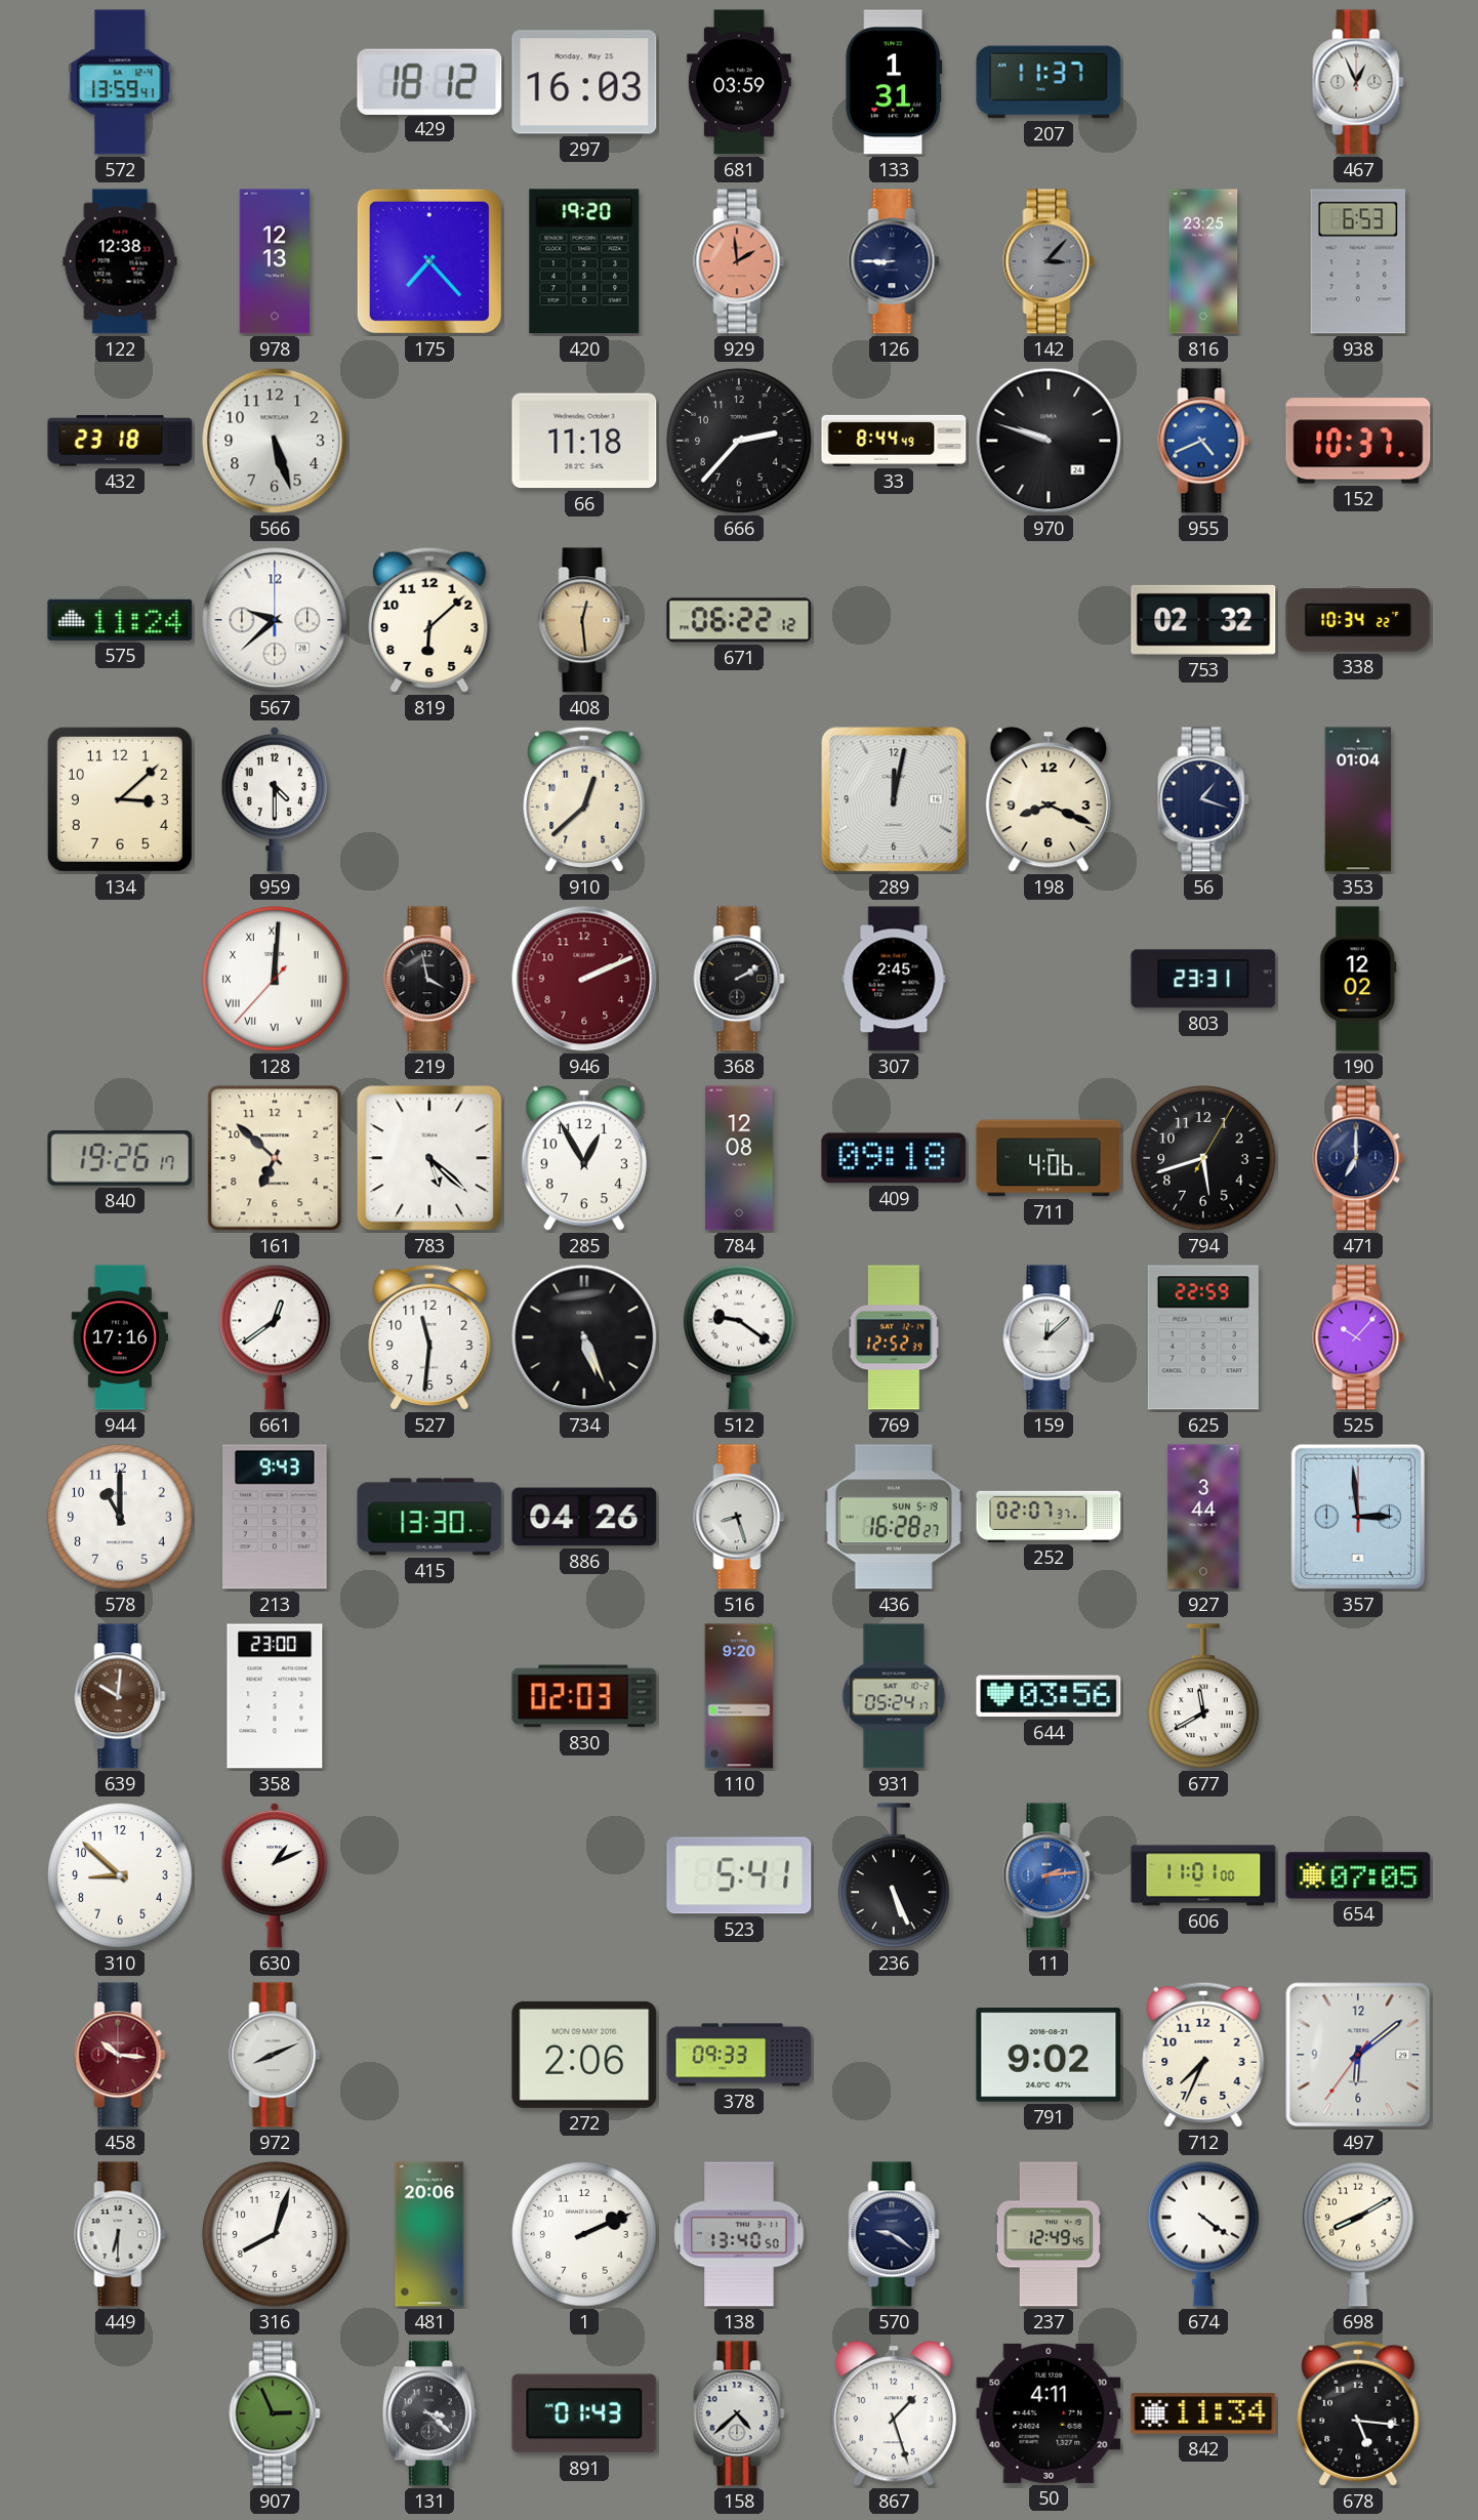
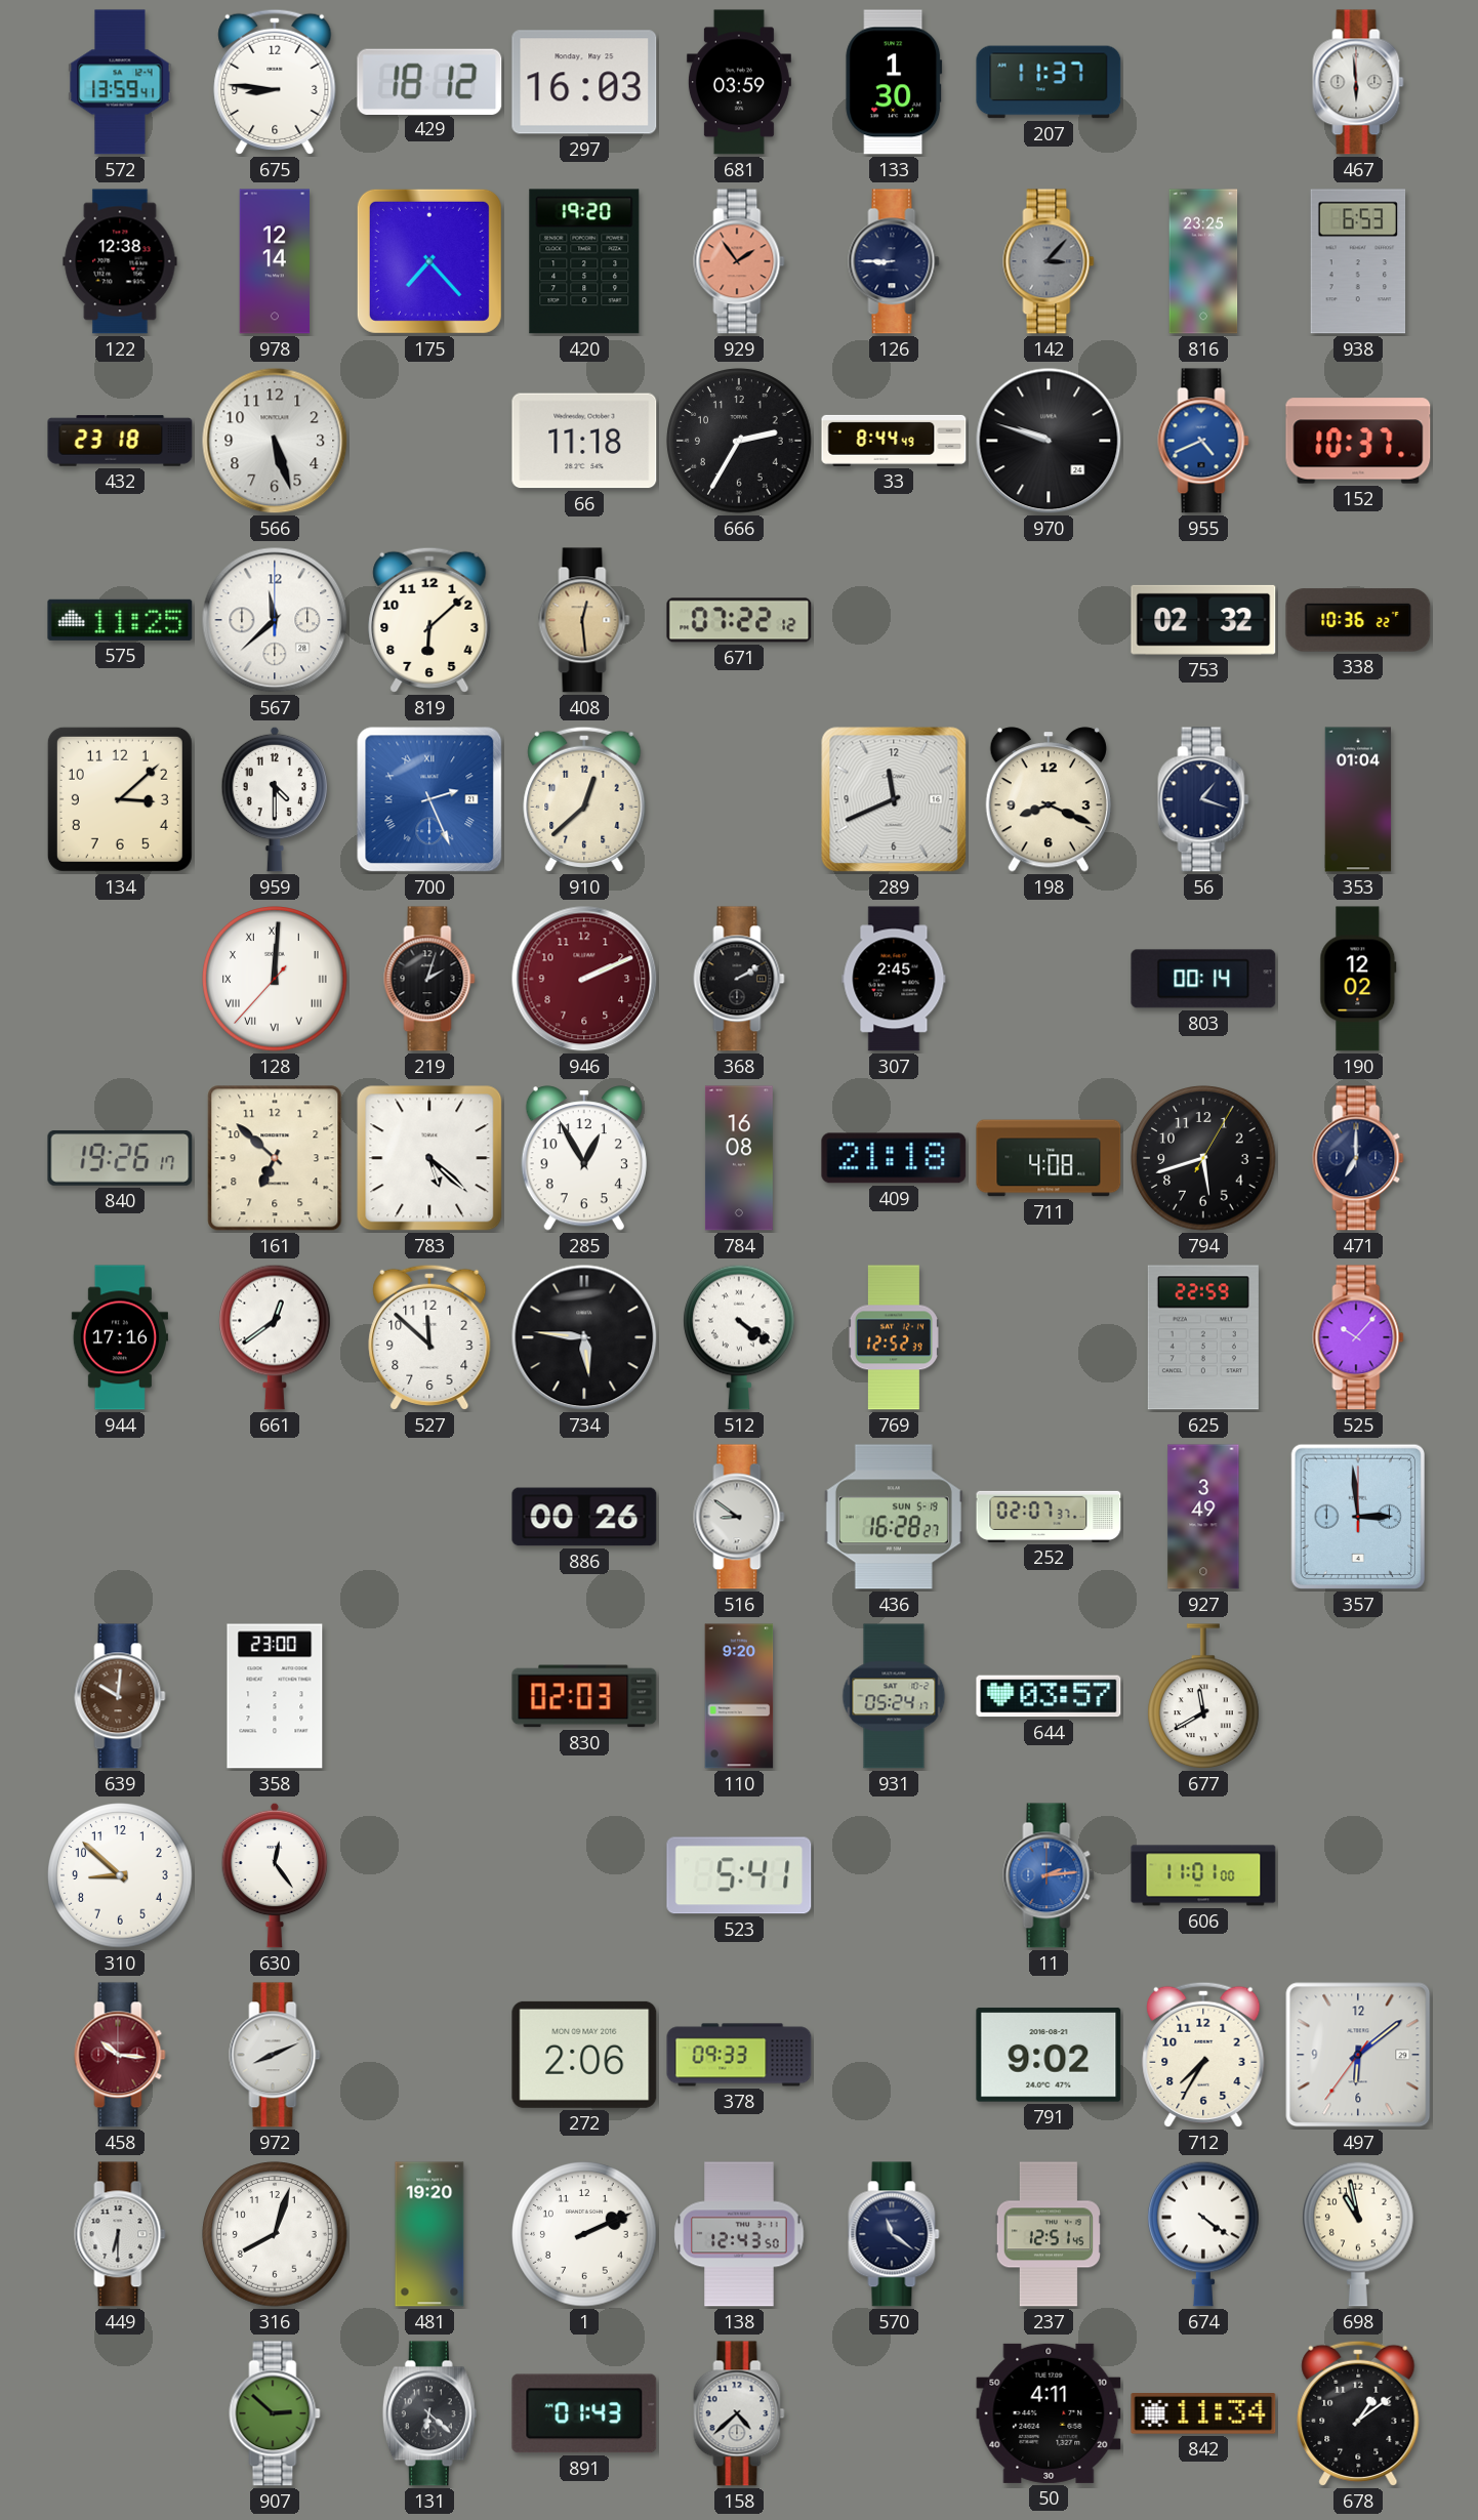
675: none -> 8:46 (275, 82)
133: 1:31 -> 1:30 (894, 82)
467: 12:56 -> 5:59 (1358, 82)
978: 12:13 -> 12:14 (275, 261)
929: 1:59 -> 1:54 (739, 261)
666: 2:37 -> 2:35 (739, 441)
575: 11:24 -> 11:25 (120, 620)
567: 9:38 -> 11:38 (275, 620)
671: 06:22 -> 07:22 (739, 620)
338: 10:34 -> 10:36 (1358, 620)
700: none -> 2:26 (429, 799)
289: 12:02 -> 11:41 (894, 799)
219: 3:58 -> 2:03 (429, 979)
803: 23:31 -> 00:14 (1203, 979)
784: 12:08 -> 16:08 (739, 1158)
409: 09:18 -> 21:18 (894, 1158)
711: 4:06 -> 4:08 (1049, 1158)
527: 11:31 -> 11:52 (429, 1337)
734: 5:26 -> 5:46 (584, 1337)
512: 9:21 -> 4:21 (740, 1337)
159: 12:08 -> none (1049, 1337)
578: 11:00 -> none (120, 1517)
213: 9:43 -> none (276, 1517)
415: 13:30 -> none (429, 1517)
886: 04:26 -> 00:26 (584, 1517)
516: 8:27 -> 8:51 (739, 1517)
927: 3:44 -> 3:49 (1203, 1517)
644: 03:56 -> 03:57 (1049, 1696)
630: 1:11 -> 12:24 (275, 1875)
236: 5:26 -> none (895, 1876)
654: 07:05 -> none (1358, 1875)
712: 7:34 -> 7:35 (1203, 2055)
481: 20:06 -> 19:20 (429, 2234)
138: 13:40 -> 12:43 (739, 2234)
570: 9:21 -> 11:21 (894, 2234)
237: 12:49 -> 12:51 (1049, 2234)
698: 8:10 -> 10:58 (1359, 2234)
907: 2:56 -> 2:52 (275, 2413)
131: 3:22 -> 6:22 (429, 2413)
867: 1:27 -> none (894, 2413)
678: 5:16 -> 1:09 (1358, 2413)
